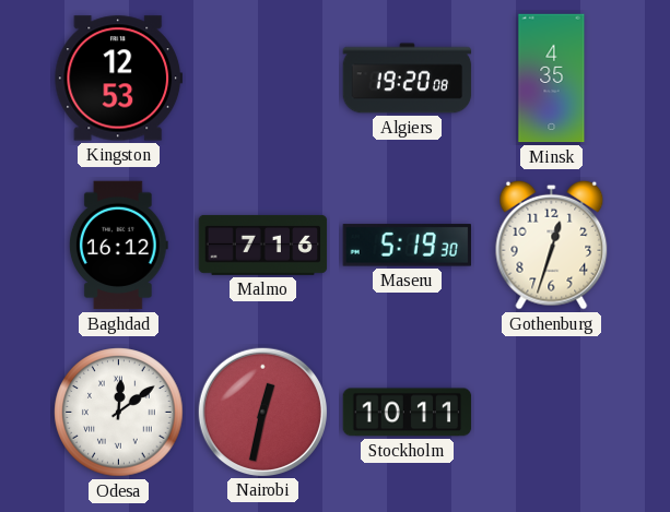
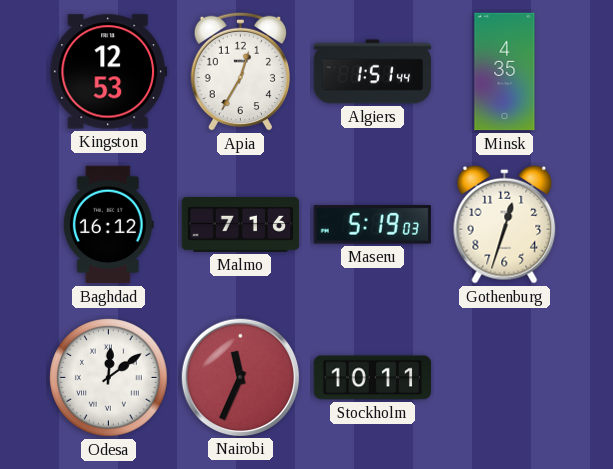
Apia: none -> 12:35 (240, 71)
Algiers: 19:20 -> 1:51 (373, 72)
Maseru: 5:19:30 -> 5:19:03 (372, 225)
Nairobi: 12:32 -> 11:34 (240, 377)
